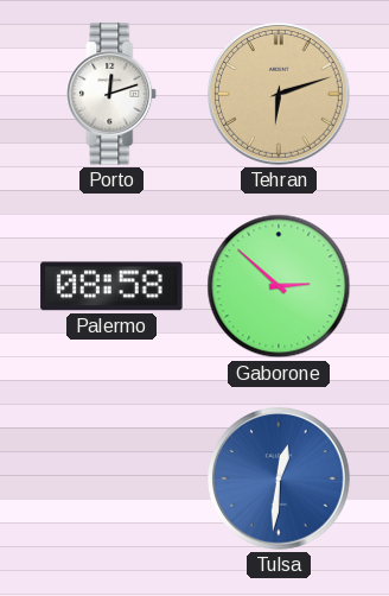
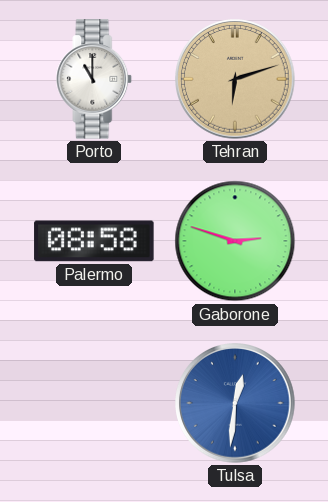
Porto: 12:12 -> 11:00 (94, 79)
Gaborone: 2:52 -> 2:48 (235, 241)
